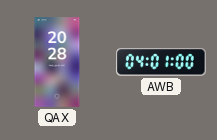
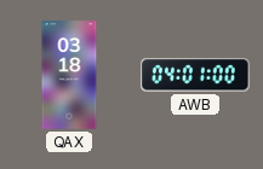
QAX: 20:28 -> 03:18 (69, 75)
